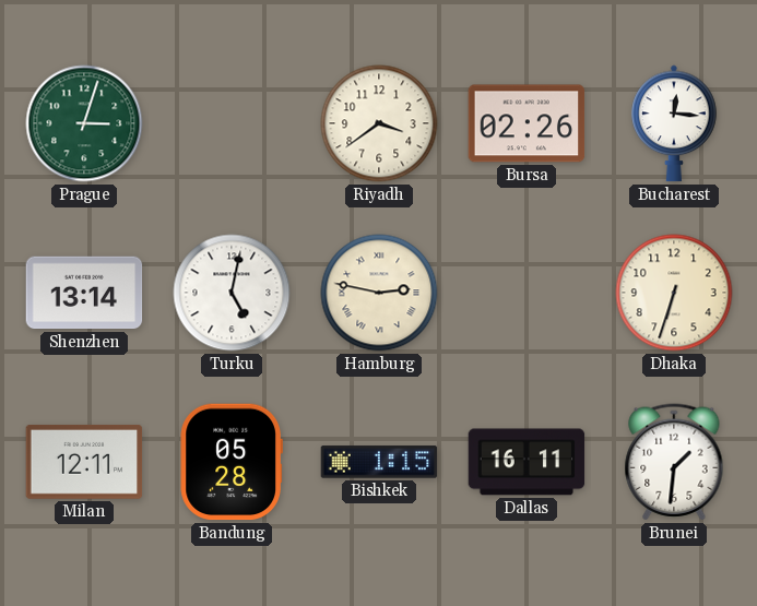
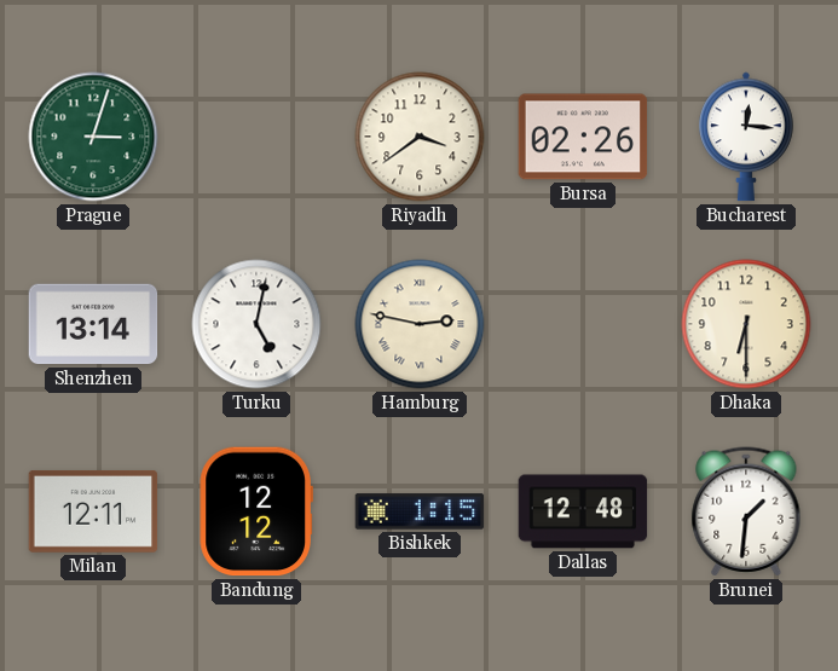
Dhaka: 6:33 -> 6:30 (746, 324)
Bandung: 05:28 -> 12:12 (255, 511)
Dallas: 16:11 -> 12:48 (583, 511)
